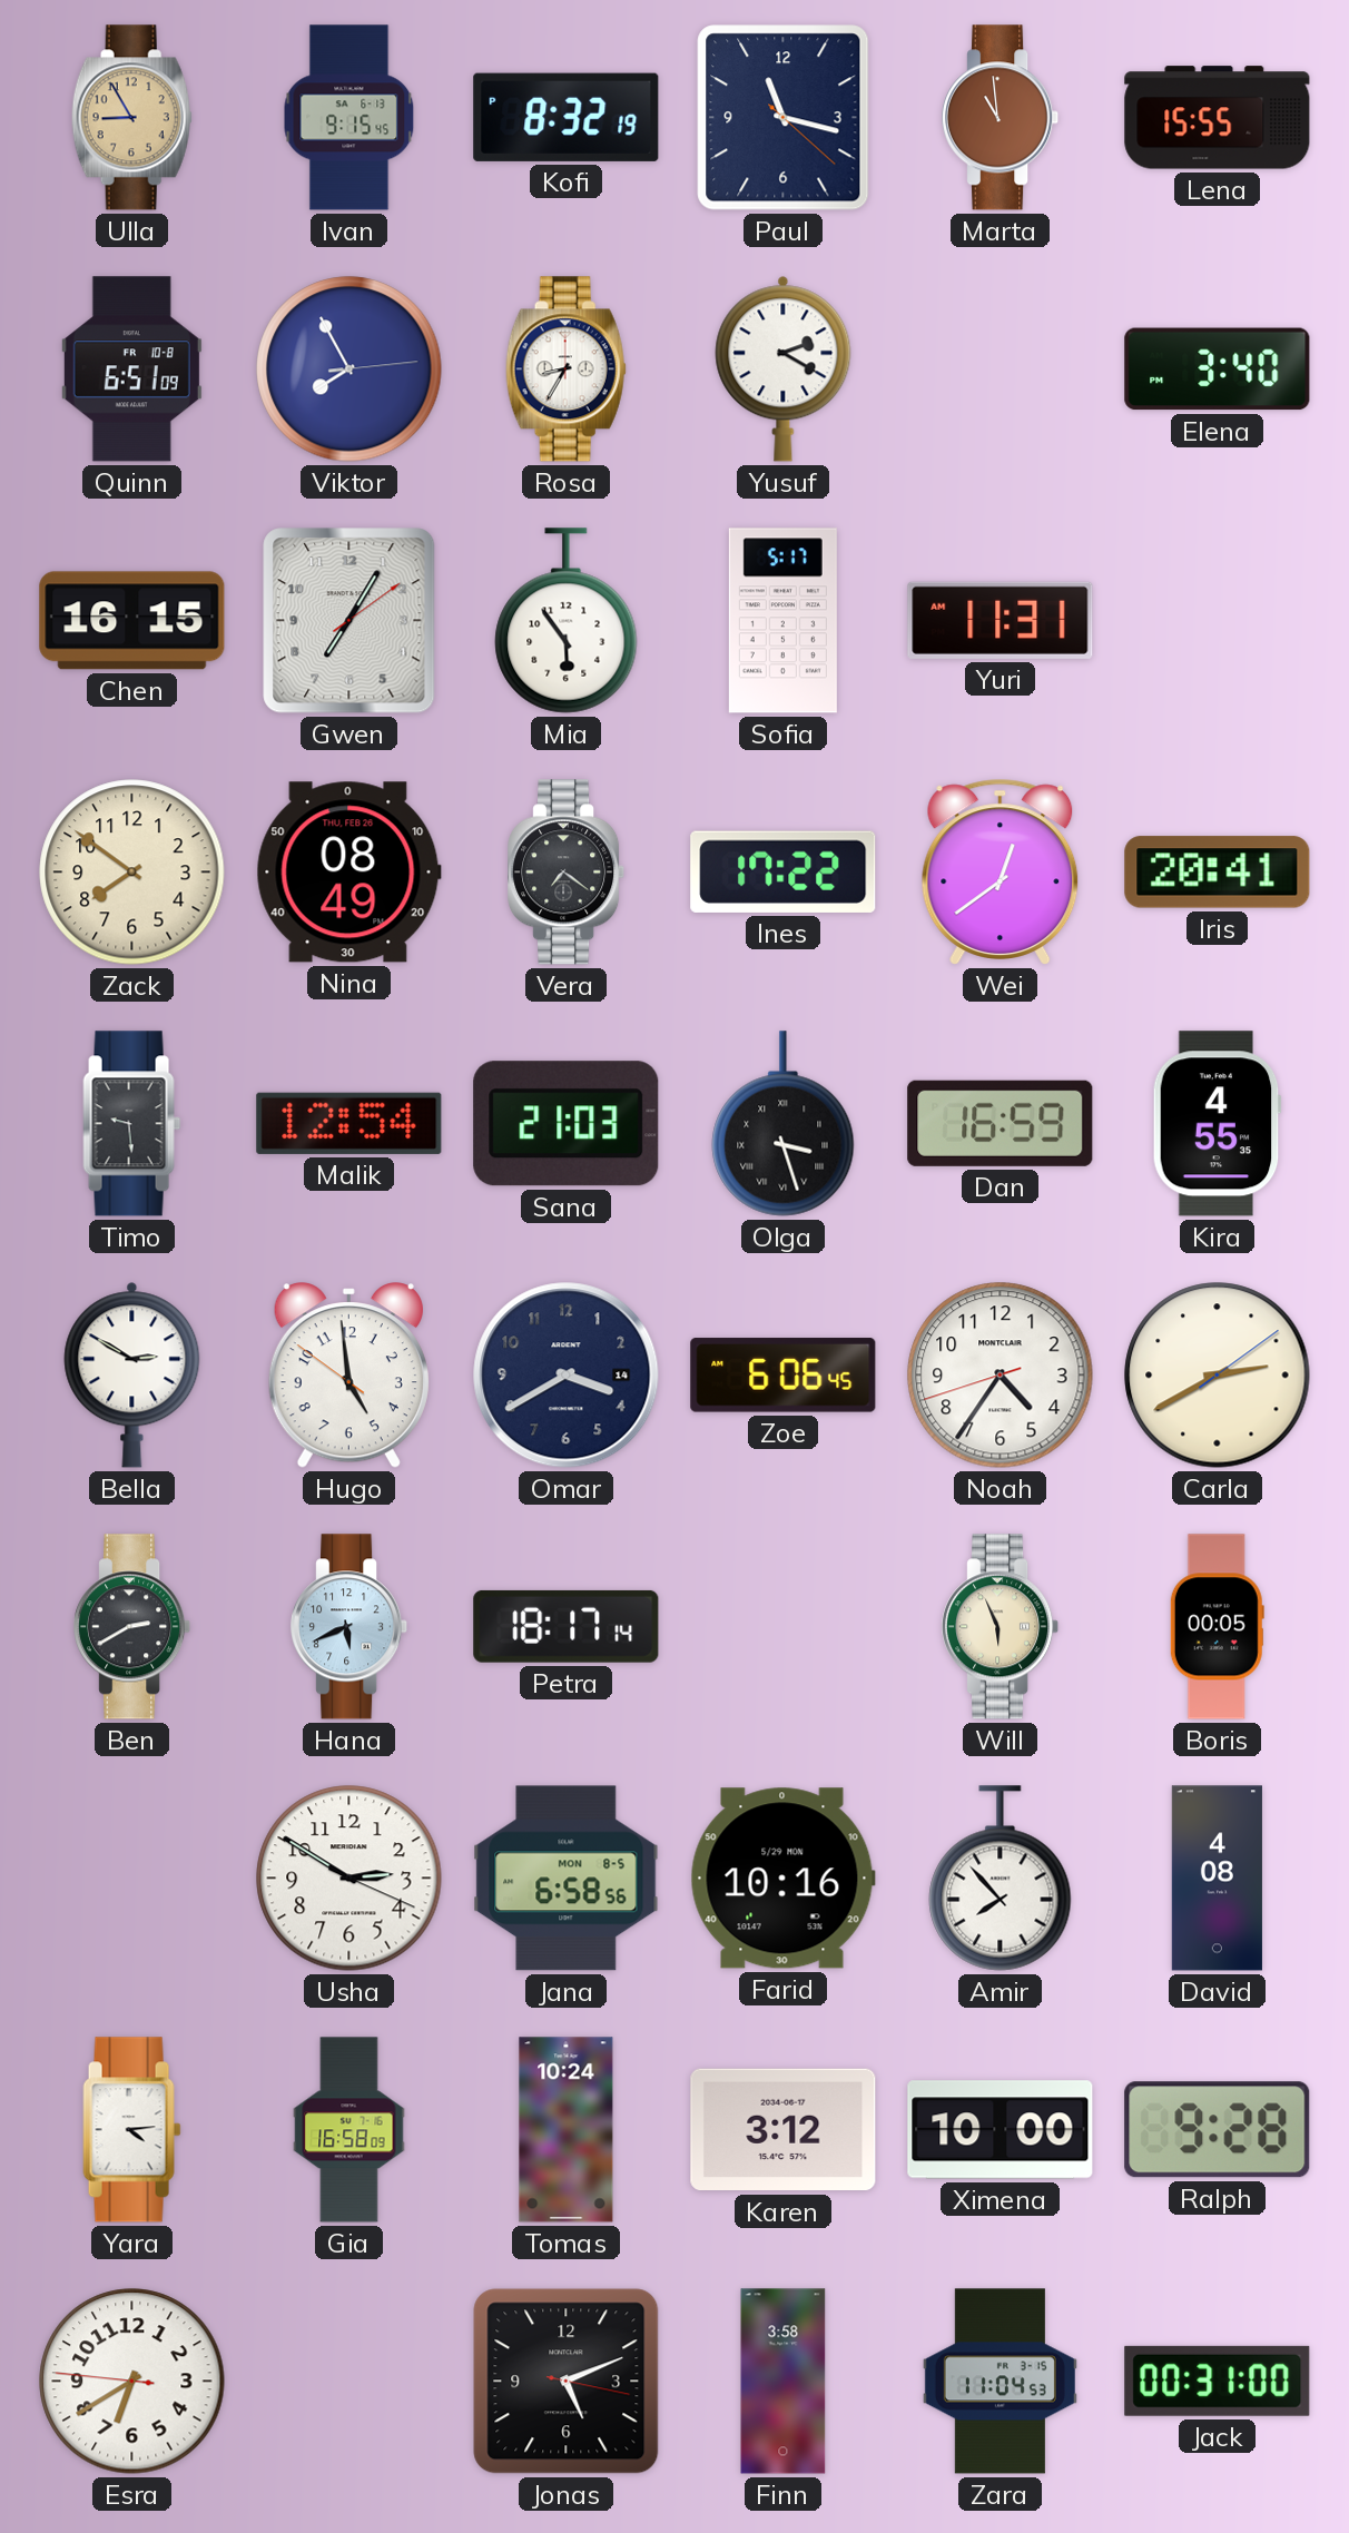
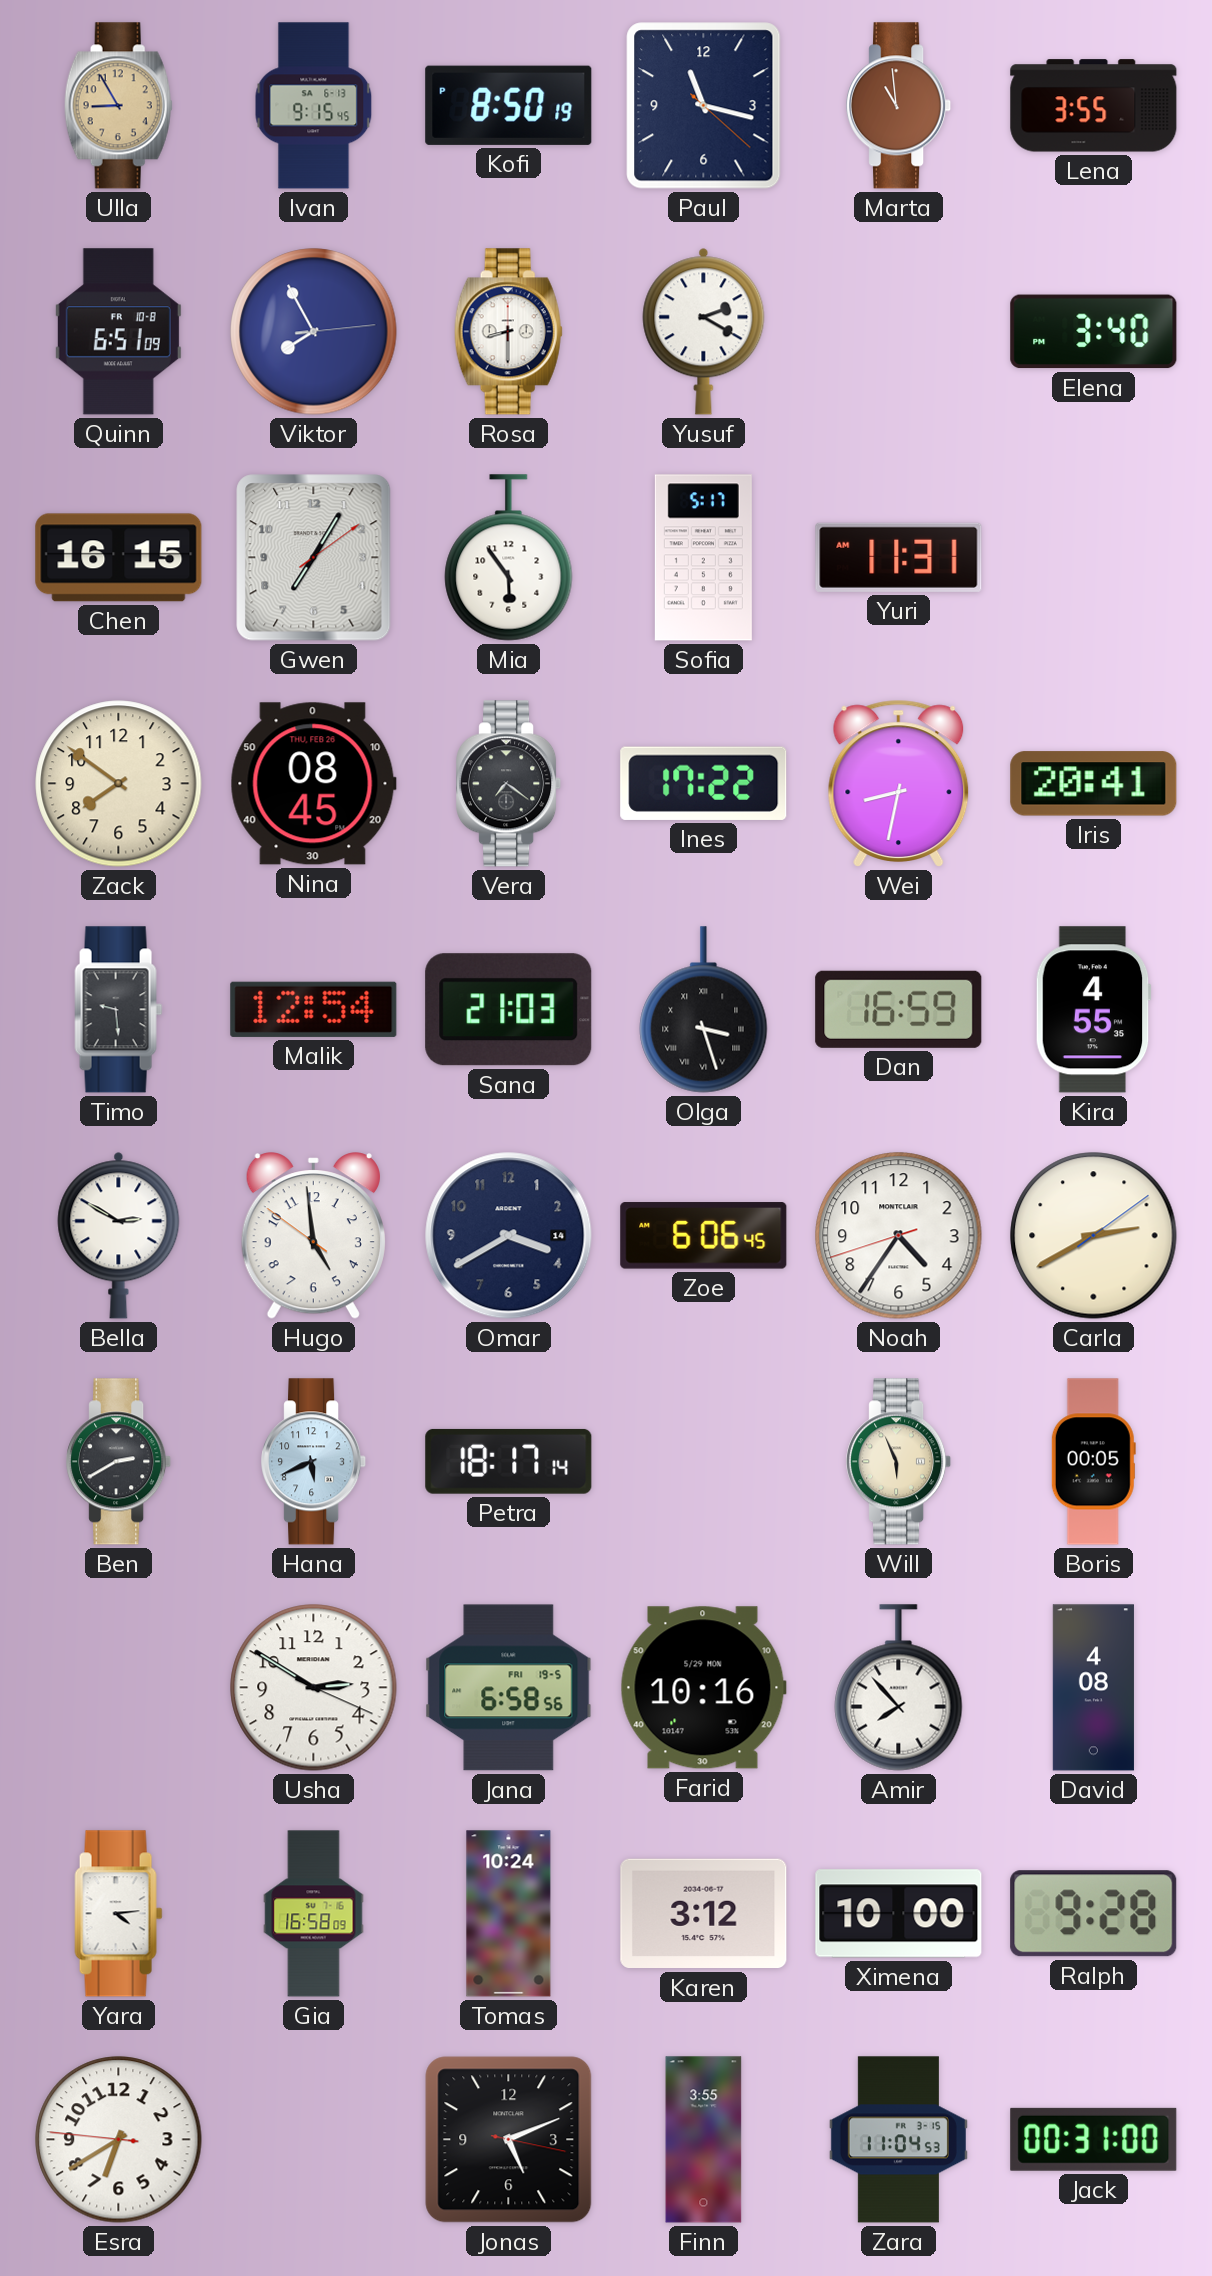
Kofi: 8:32 -> 8:50 (509, 105)
Lena: 15:55 -> 3:55 (1094, 106)
Rosa: 8:35 -> 8:30 (508, 332)
Nina: 08:49 -> 08:45 (313, 784)
Wei: 12:39 -> 8:32 (899, 783)
Jana date: MON 8-5 -> FRI 19-5 (509, 1688)
Finn: 3:58 -> 3:55 (704, 2140)
